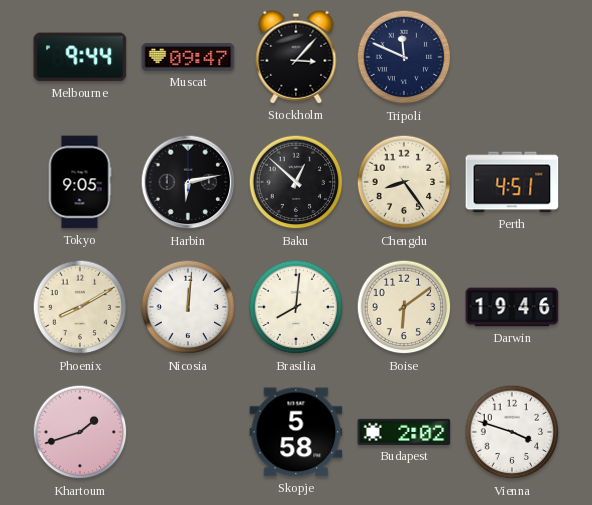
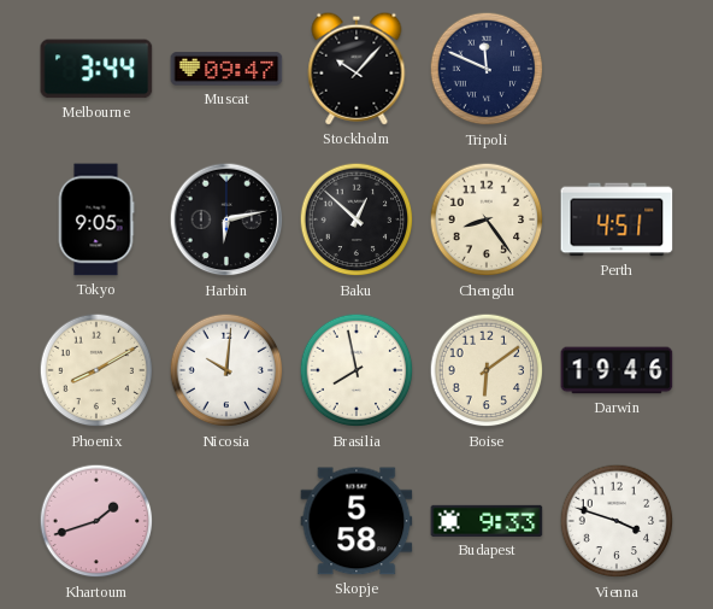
Melbourne: 9:44 -> 3:44 (96, 69)
Stockholm: 3:07 -> 10:07 (356, 69)
Nicosia: 12:01 -> 10:01 (226, 370)
Brasilia: 8:01 -> 7:58 (356, 370)
Budapest: 2:02 -> 9:33 (487, 521)
